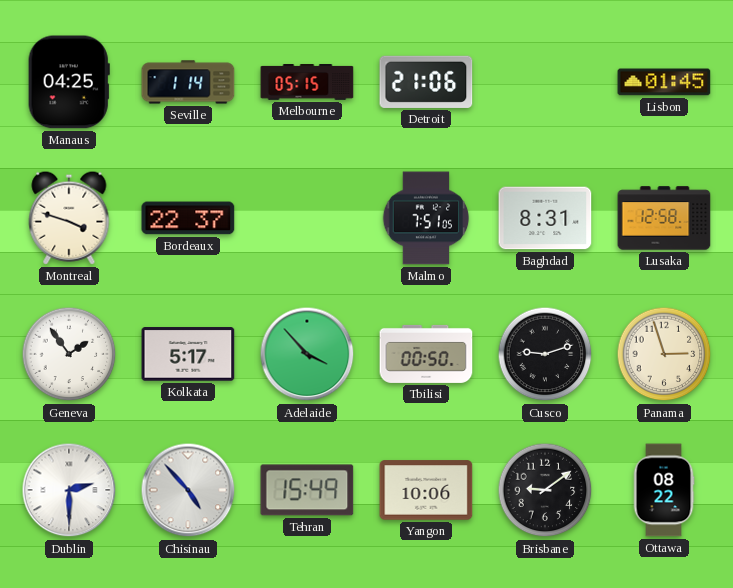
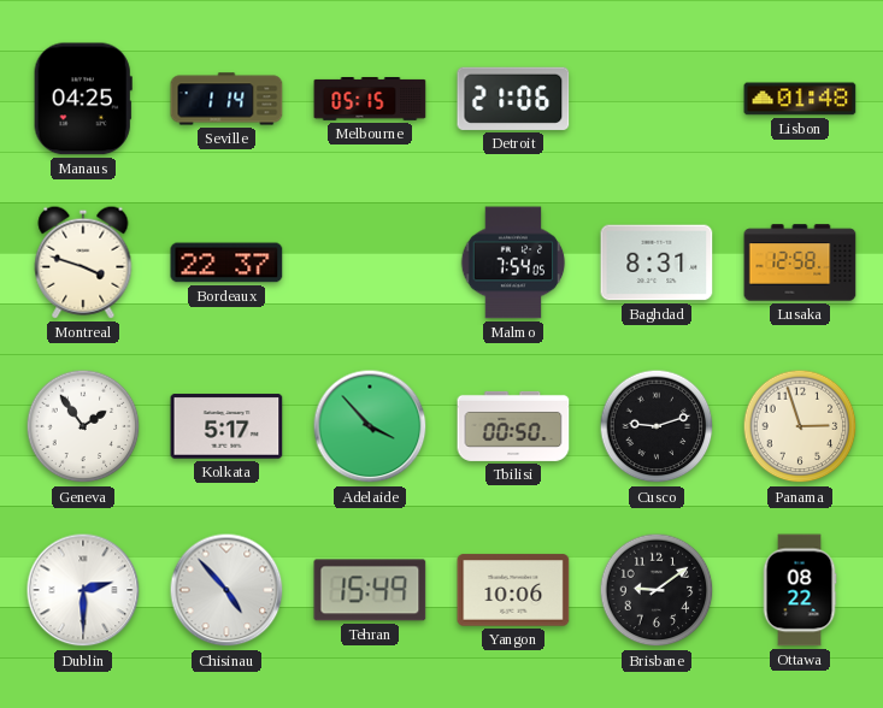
Lisbon: 01:45 -> 01:48 (800, 99)
Malmo: 7:51 -> 7:54 (513, 262)
